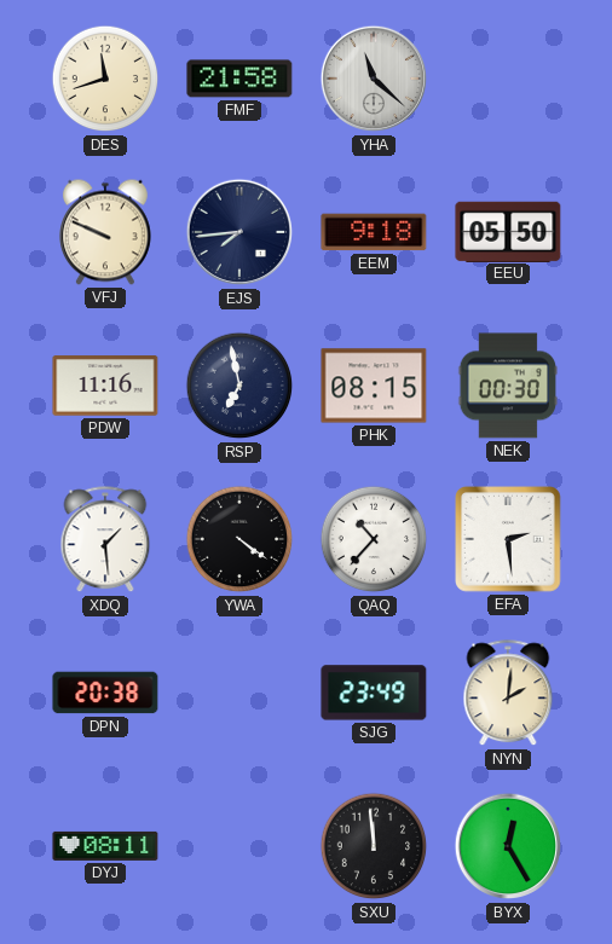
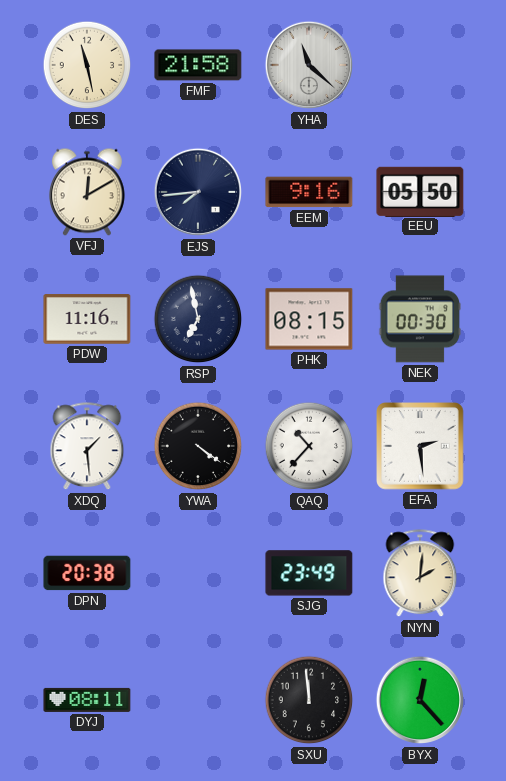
DES: 11:42 -> 11:28 (87, 65)
VFJ: 9:49 -> 12:10 (87, 192)
EEM: 9:18 -> 9:16 (309, 192)
BYX: 12:25 -> 12:23 (420, 700)
